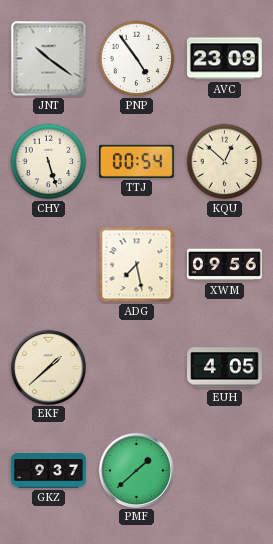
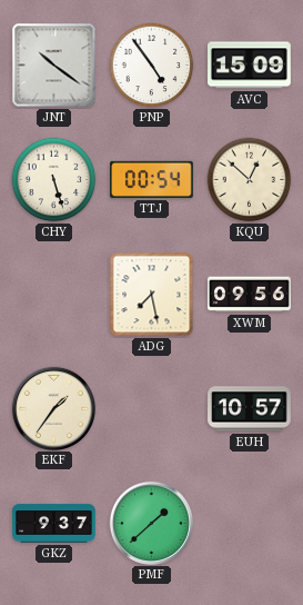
AVC: 23:09 -> 15:09 (250, 66)
EKF: 1:38 -> 1:36 (53, 408)
EUH: 4:05 -> 10:57 (250, 409)
